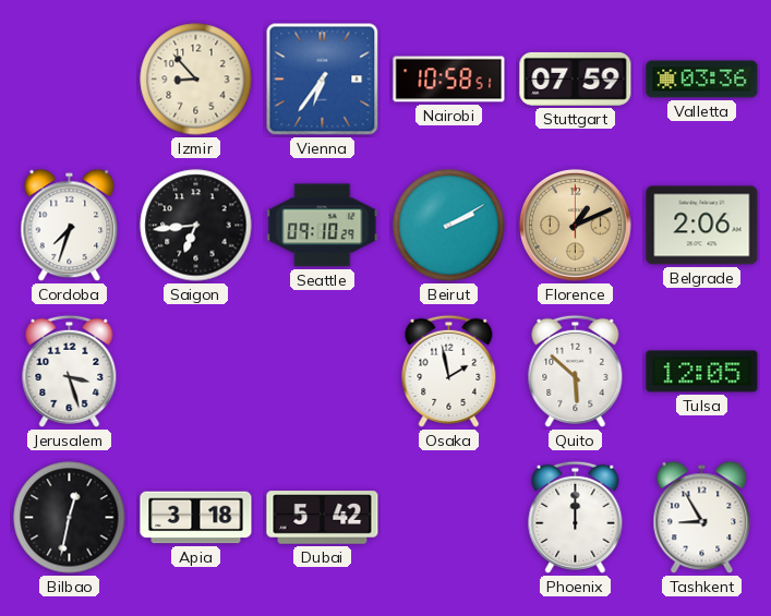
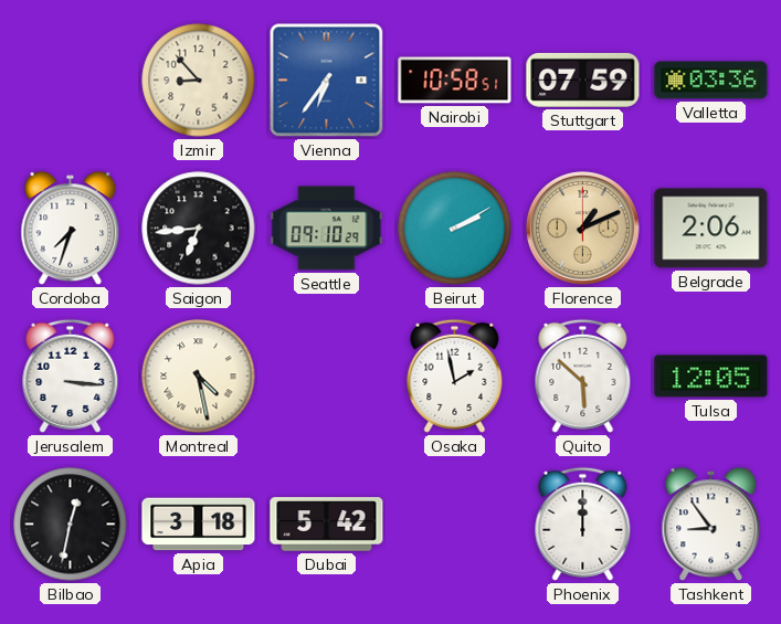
Jerusalem: 3:27 -> 3:16 (71, 376)
Montreal: none -> 4:28 (199, 377)
Tashkent: 8:55 -> 8:54 (711, 525)
